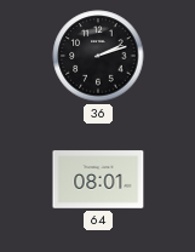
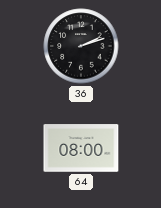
64: 08:01 -> 08:00 (81, 148)
